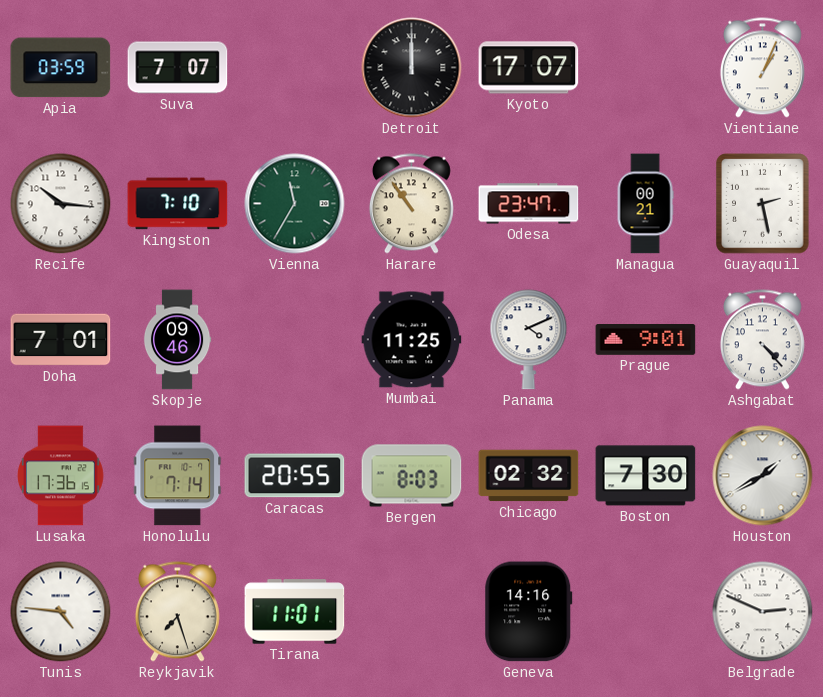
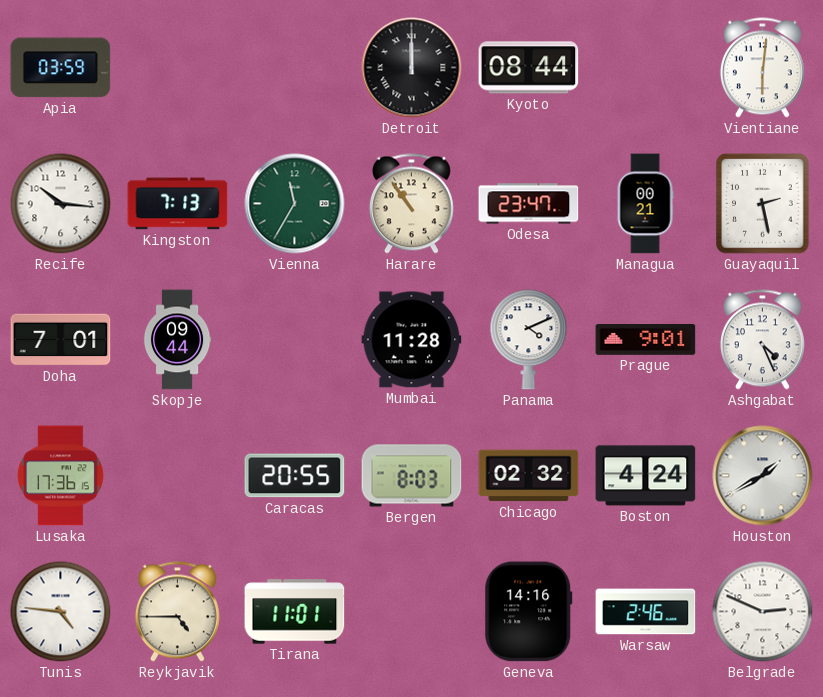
Suva: 7:07 -> none (178, 68)
Kyoto: 17:07 -> 08:44 (529, 68)
Vientiane: 1:04 -> 6:01 (762, 68)
Kingston: 7:10 -> 7:13 (178, 204)
Skopje: 09:46 -> 09:44 (177, 340)
Mumbai: 11:25 -> 11:28 (412, 340)
Ashgabat: 4:23 -> 4:26 (762, 340)
Honolulu: 7:14 -> none (178, 476)
Boston: 7:30 -> 4:24 (646, 476)
Reykjavik: 7:27 -> 4:45 (177, 612)
Warsaw: none -> 2:46 (646, 612)
